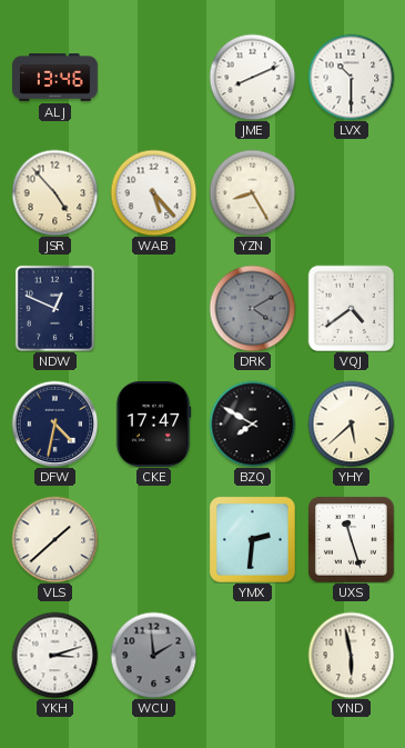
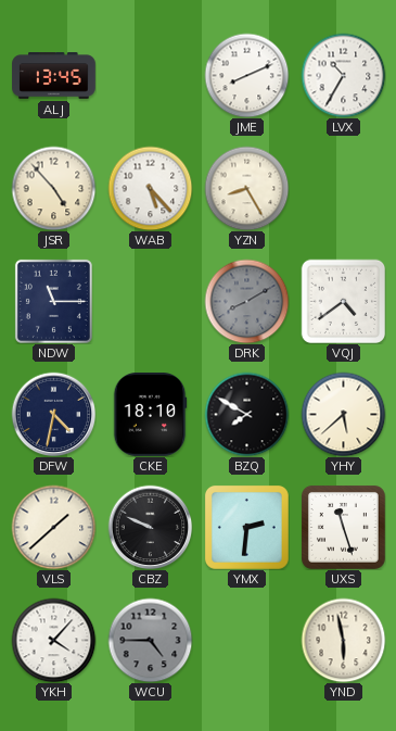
ALJ: 13:46 -> 13:45 (54, 76)
LVX: 10:30 -> 10:35 (343, 75)
NDW: 12:49 -> 11:15 (53, 301)
DRK: 4:10 -> 8:10 (246, 301)
CKE: 17:47 -> 18:10 (150, 415)
CBZ: none -> 9:49 (150, 527)
YKH: 3:12 -> 4:07 (53, 640)
WCU: 1:59 -> 4:45 (150, 640)
